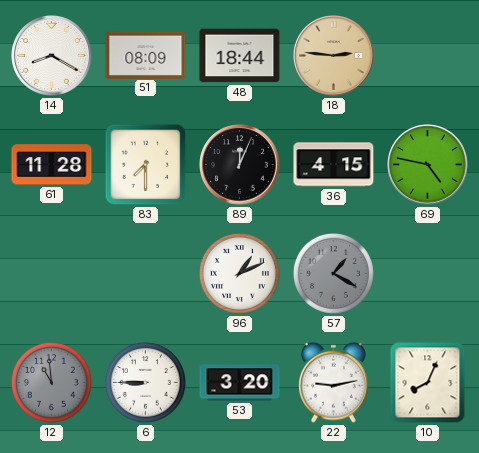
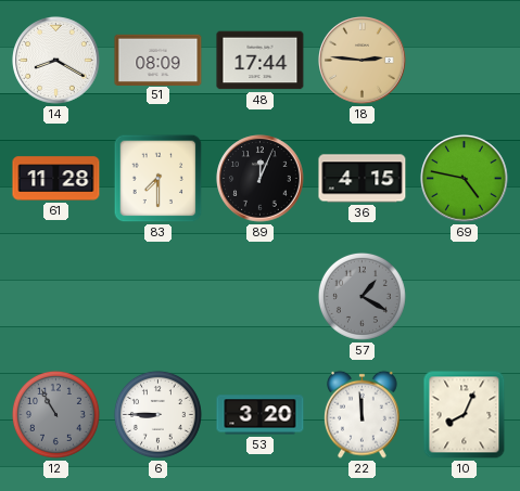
48: 18:44 -> 17:44 (261, 61)
96: 1:11 -> none (239, 273)
12: 10:59 -> 10:55 (55, 414)
22: 9:13 -> 11:59 (363, 414)
